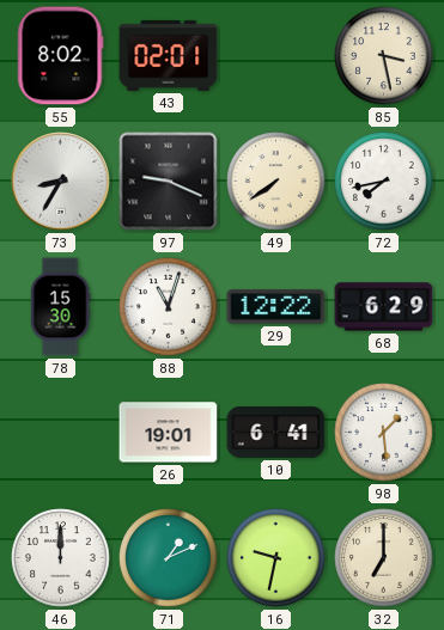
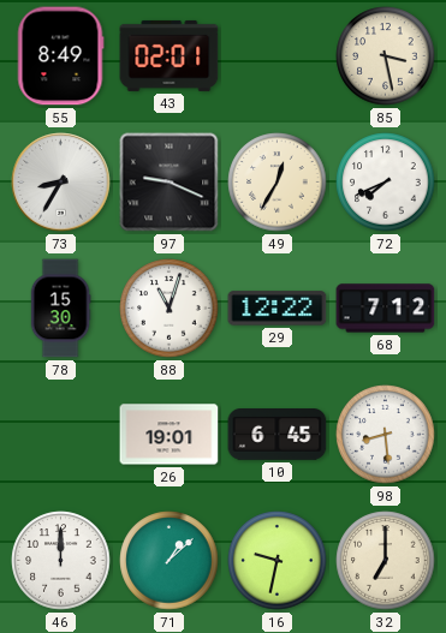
55: 8:02 -> 8:49 (60, 56)
49: 7:39 -> 12:35 (278, 183)
72: 7:43 -> 7:41 (386, 183)
68: 6:29 -> 7:12 (386, 309)
10: 6:41 -> 6:45 (278, 435)
98: 1:29 -> 8:29 (386, 435)
71: 1:11 -> 1:08 (170, 561)
